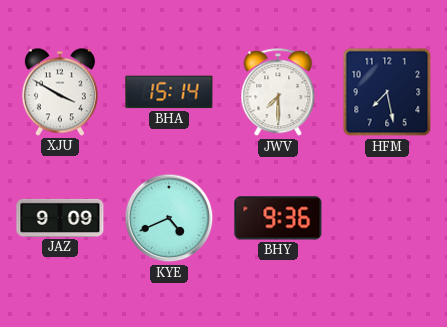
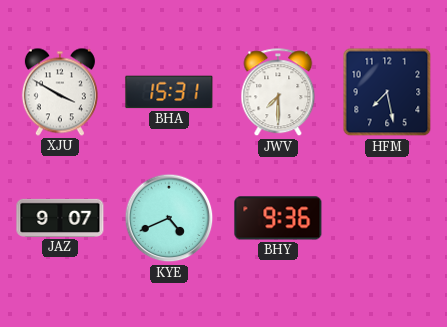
BHA: 15:14 -> 15:31 (169, 92)
JAZ: 9:09 -> 9:07 (60, 218)
